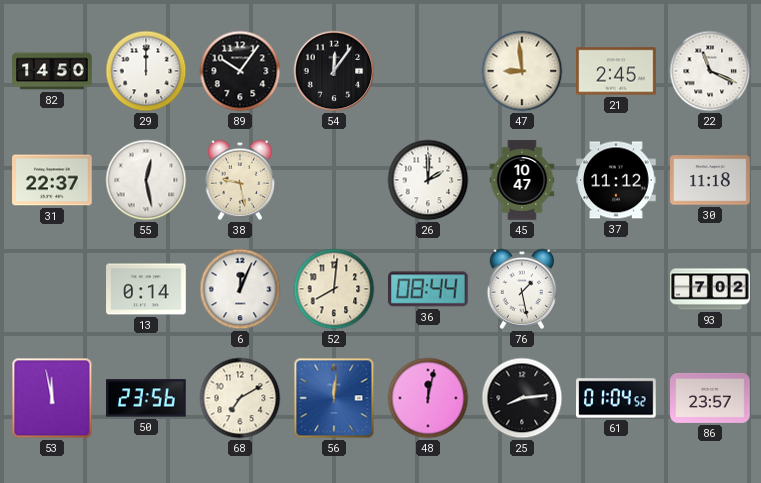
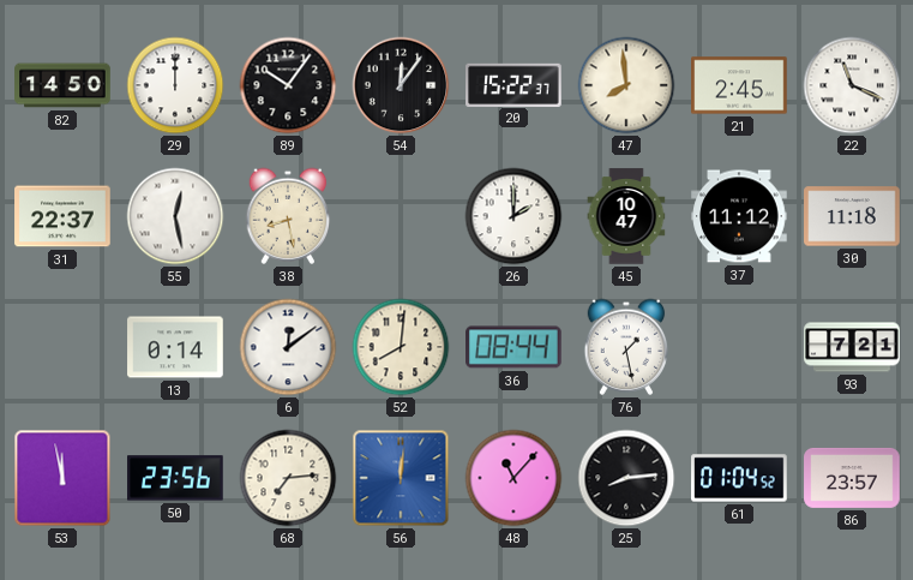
20: none -> 15:22 (513, 84)
47: 8:59 -> 7:59 (626, 85)
38: 9:28 -> 8:28 (288, 216)
6: 12:04 -> 12:09 (288, 347)
93: 7:02 -> 7:21 (852, 347)
68: 7:10 -> 7:14 (288, 478)
48: 12:02 -> 11:07 (513, 478)
